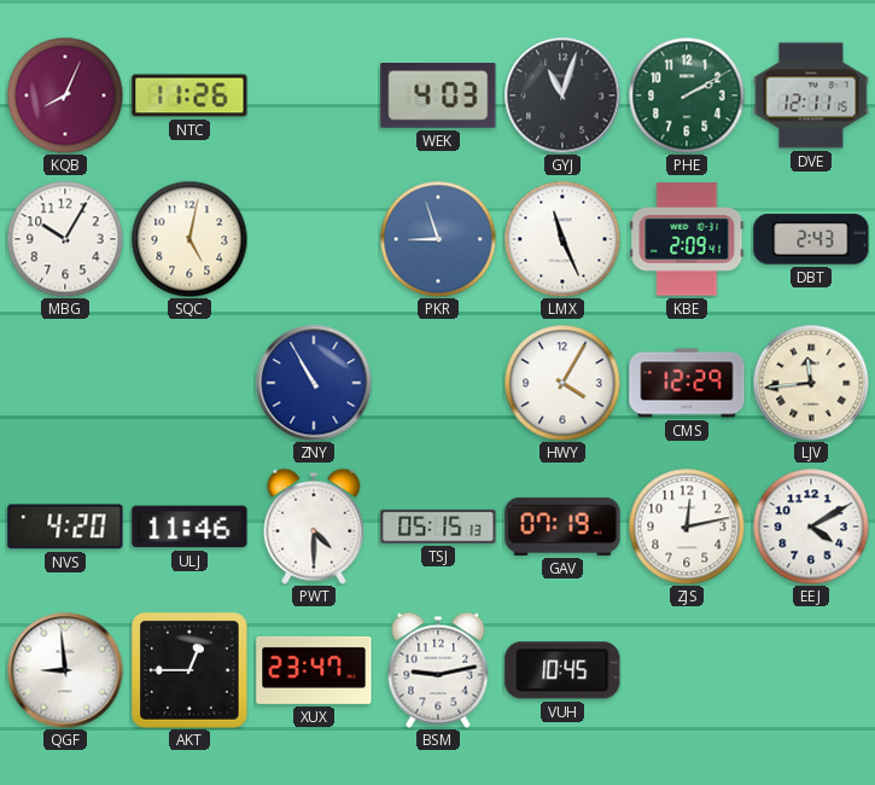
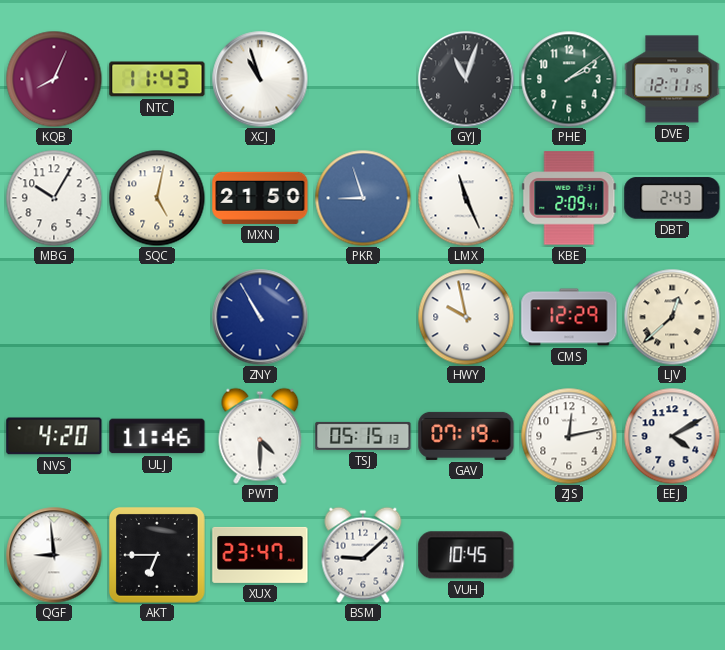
NTC: 11:26 -> 11:43 (157, 79)
XCJ: none -> 10:57 (260, 79)
WEK: 4:03 -> none (438, 97)
PHE: 2:10 -> 2:09 (569, 79)
MXN: none -> 21:50 (260, 198)
HWY: 4:05 -> 9:58 (466, 317)
LJV: 11:44 -> 12:38 (672, 317)
AKT: 12:45 -> 6:45 (157, 555)
BSM: 9:13 -> 9:08 (363, 555)
